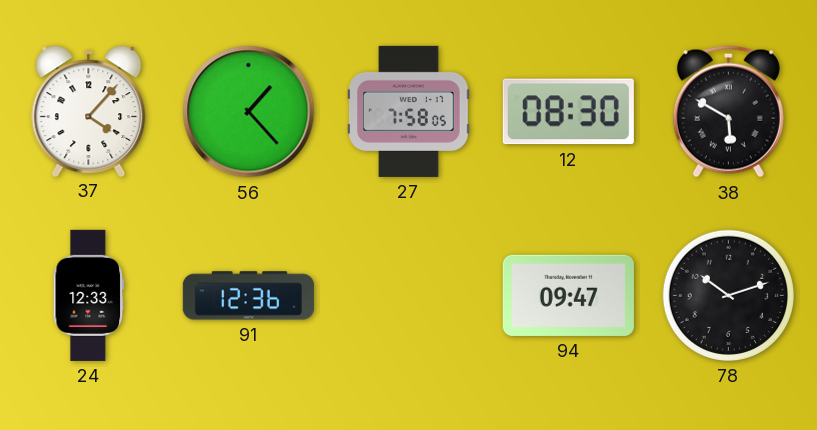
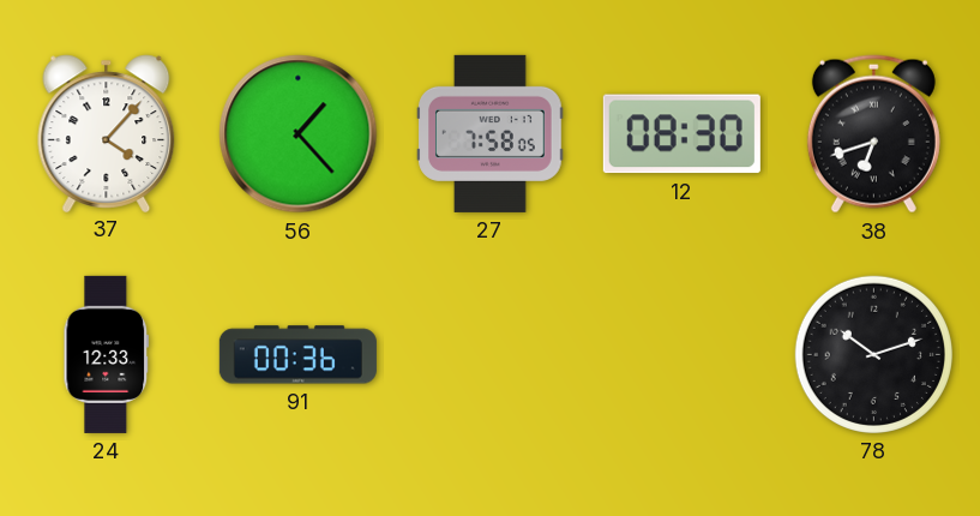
38: 5:50 -> 6:42 (873, 134)
91: 12:36 -> 00:36 (297, 355)
94: 09:47 -> none (568, 295)
